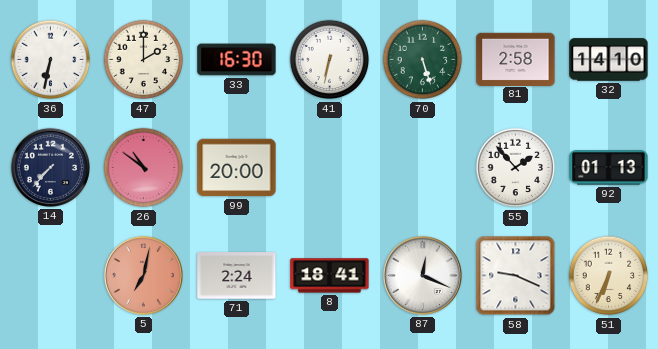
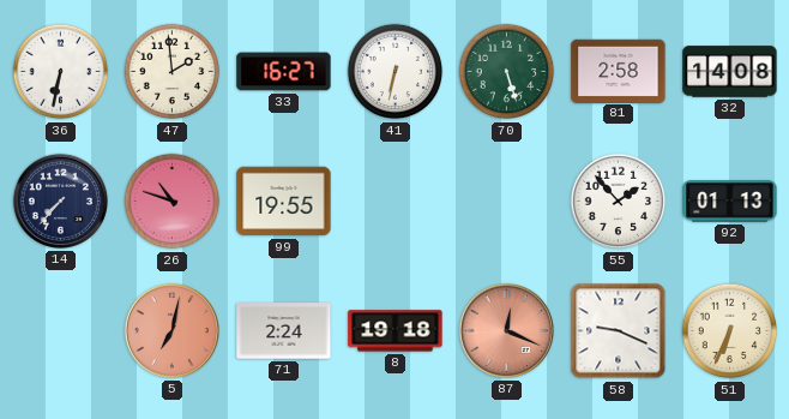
47: 2:00 -> 1:59 (173, 72)
33: 16:30 -> 16:27 (284, 72)
32: 14:10 -> 14:08 (730, 72)
26: 10:51 -> 10:48 (173, 202)
99: 20:00 -> 19:55 (284, 202)
8: 18:41 -> 19:18 (396, 331)
87 dial: white -> salmon (506, 330)
